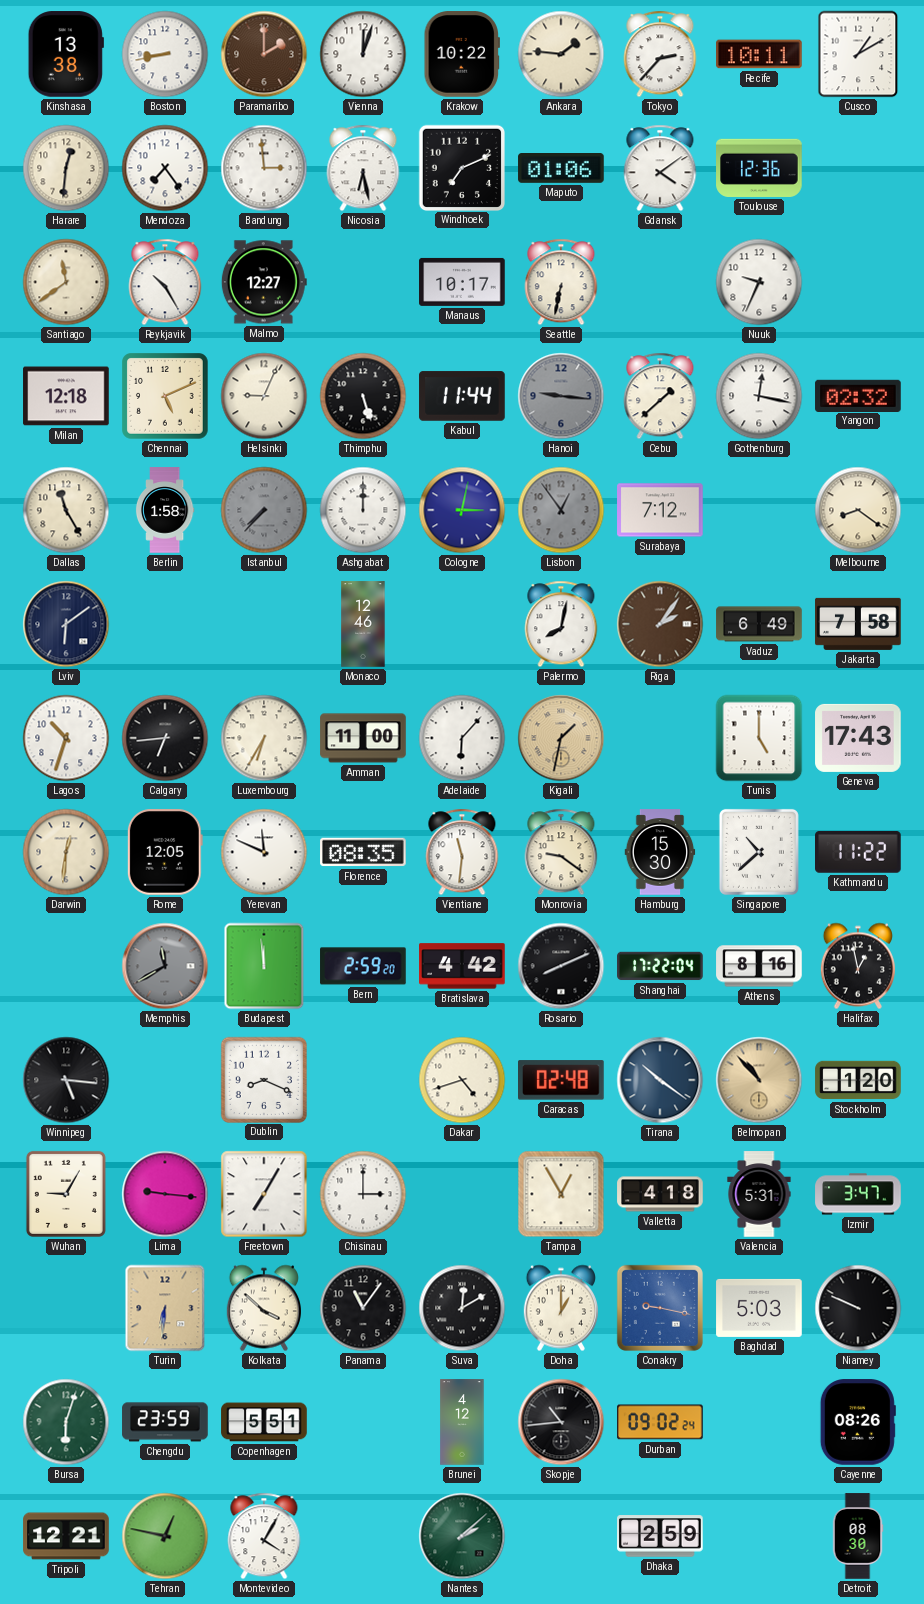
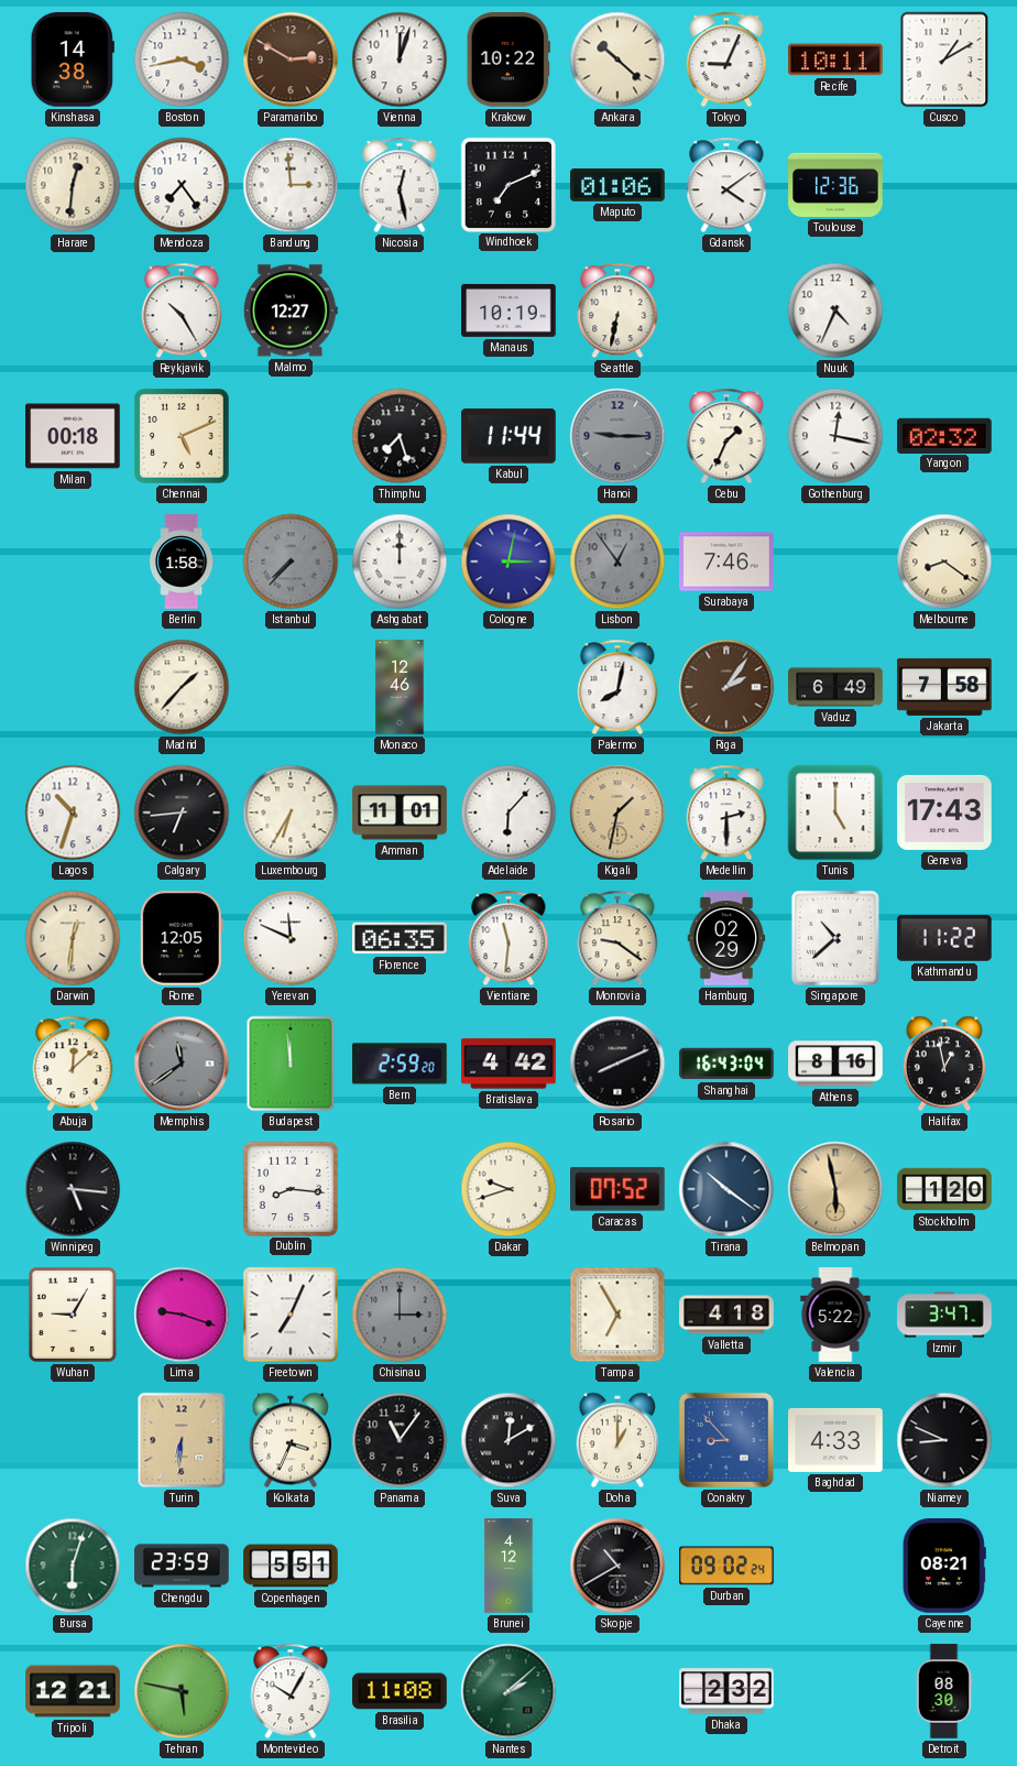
Kinshasa: 13:38 -> 14:38 (73, 59)
Boston: 8:43 -> 3:43 (182, 59)
Paramaribo: 2:00 -> 2:50 (291, 59)
Ankara: 1:46 -> 10:22 (617, 59)
Tokyo: 2:37 -> 9:04 (726, 59)
Nicosia: 6:28 -> 12:28 (400, 185)
Santiago: 11:39 -> none (66, 282)
Manaus: 10:17 -> 10:19 (508, 310)
Nuuk: 9:34 -> 4:34 (835, 310)
Milan: 12:18 -> 00:18 (73, 436)
Helsinki: 9:04 -> none (264, 396)
Thimphu: 5:27 -> 7:27 (400, 436)
Hanoi: 9:16 -> 9:15 (617, 436)
Cebu: 1:38 -> 1:34 (726, 436)
Dallas: 11:25 -> none (66, 510)
Surabaya: 7:12 -> 7:46 (726, 562)
Lviv: 6:09 -> none (66, 624)
Madrid: none -> 1:37 (182, 687)
Amman: 11:00 -> 11:01 (400, 813)
Medellin: none -> 2:30 (726, 813)
Florence: 08:35 -> 06:35 (400, 938)
Hamburg: 15:30 -> 02:29 (726, 938)
Abuja: none -> 12:08 (73, 1064)
Memphis: 11:40 -> 11:39 (182, 1064)
Shanghai: 17:22 -> 16:43 (726, 1064)
Dublin: 8:19 -> 8:16 (289, 1188)
Dakar: 4:42 -> 9:42 (508, 1189)
Caracas: 02:48 -> 07:52 (619, 1189)
Belmopan: 10:53 -> 5:58 (835, 1189)
Lima: 9:16 -> 9:18 (182, 1315)
Freetown: 7:05 -> 7:04 (291, 1315)
Chisinau dial: white -> grey (400, 1315)
Tampa: 12:55 -> 6:55 (617, 1315)
Valencia: 5:31 -> 5:22 (835, 1315)
Kolkata: 3:52 -> 3:34 (291, 1440)
Conakry: 9:17 -> 8:53 (726, 1440)
Baghdad: 5:03 -> 4:33 (835, 1440)
Niamey: 9:49 -> 8:49 (944, 1440)
Skopje: 10:44 -> 10:40 (617, 1566)
Cayenne: 08:26 -> 08:21 (944, 1566)
Tehran: 12:47 -> 5:47 (182, 1691)
Montevideo: 4:05 -> 10:05 (291, 1691)
Brasilia: none -> 11:08 (400, 1691)
Dhaka: 2:59 -> 2:32 (726, 1691)
